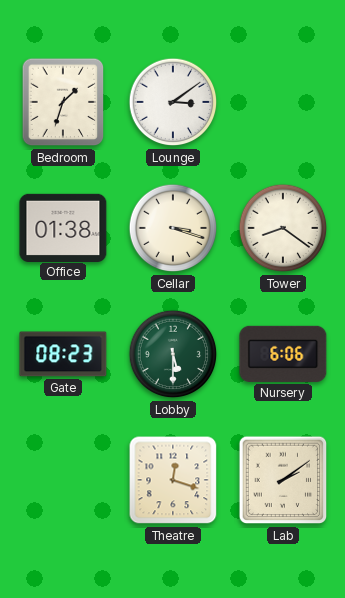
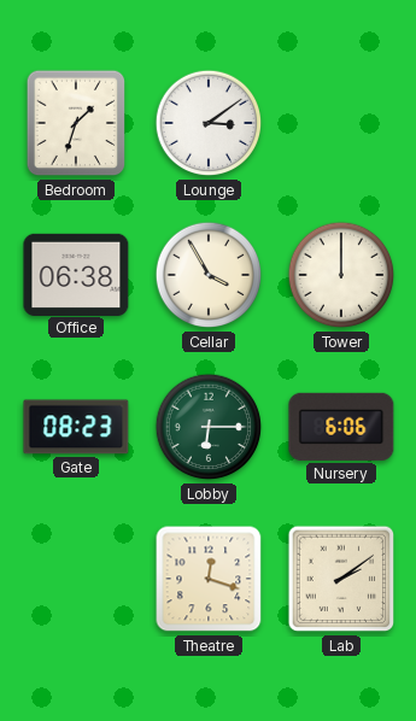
Office: 01:38 -> 06:38 (76, 274)
Cellar: 3:18 -> 3:55 (209, 275)
Tower: 8:21 -> 12:00 (341, 275)
Lobby: 5:30 -> 6:15 (209, 427)
